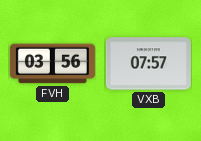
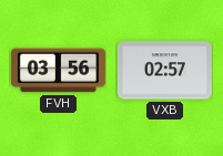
VXB: 07:57 -> 02:57 (164, 71)
